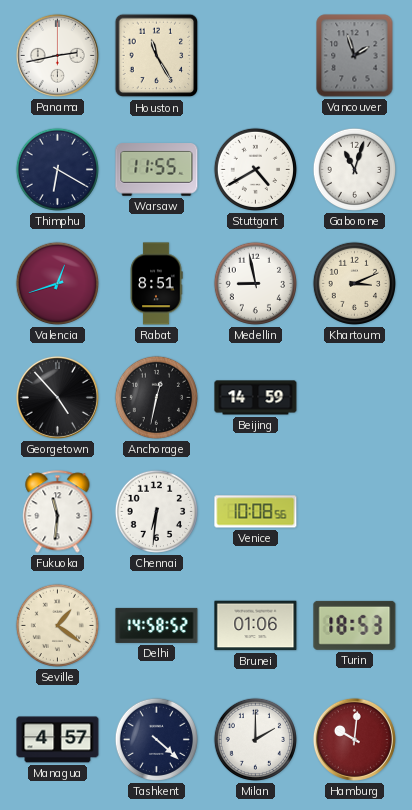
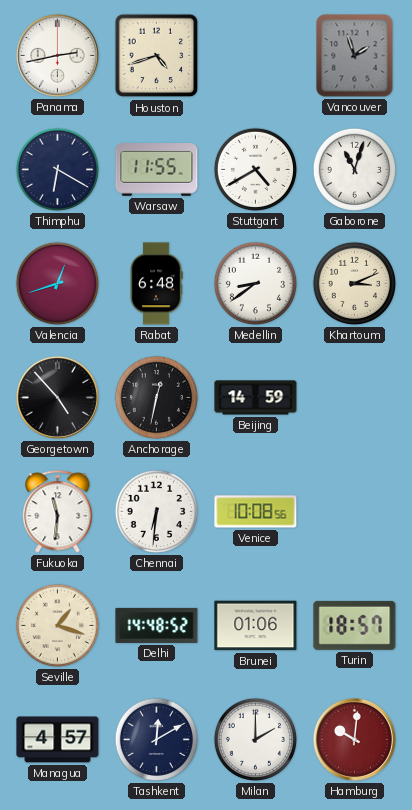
Houston: 11:25 -> 4:42 (157, 56)
Rabat: 8:51 -> 6:48 (156, 284)
Medellin: 8:58 -> 8:39 (255, 283)
Seville: 1:21 -> 1:18 (57, 625)
Delhi: 14:58 -> 14:48 (157, 625)
Turin: 18:53 -> 18:57 (355, 625)
Tashkent: 4:22 -> 12:10 (156, 739)
